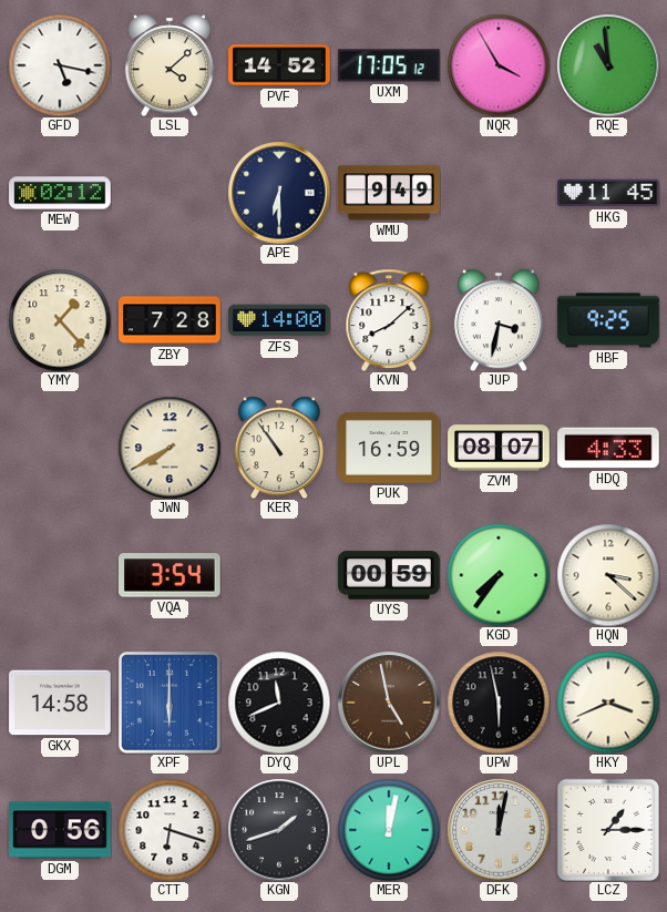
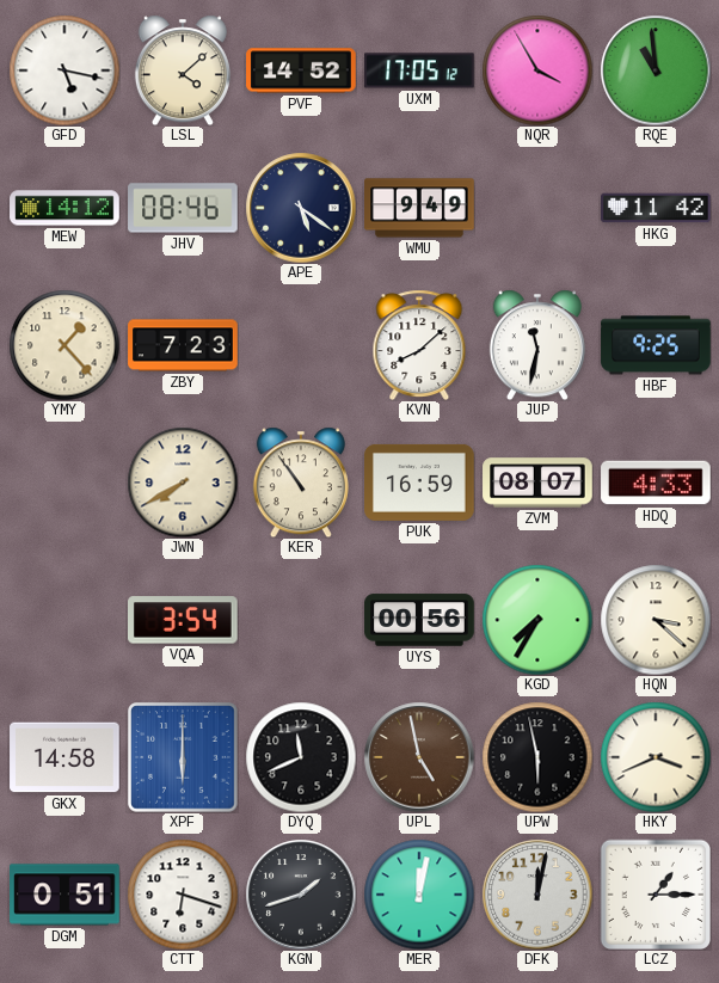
MEW: 02:12 -> 14:12 (64, 208)
JHV: none -> 08:46 (183, 208)
APE: 6:30 -> 5:21 (301, 208)
HKG: 11:45 -> 11:42 (656, 208)
ZBY: 7:28 -> 7:23 (183, 345)
ZFS: 14:00 -> none (279, 320)
JUP: 3:32 -> 11:32 (537, 345)
UYS: 00:59 -> 00:56 (419, 620)
KGD: 7:36 -> 7:35 (537, 620)
DGM: 0:56 -> 0:51 (64, 895)
